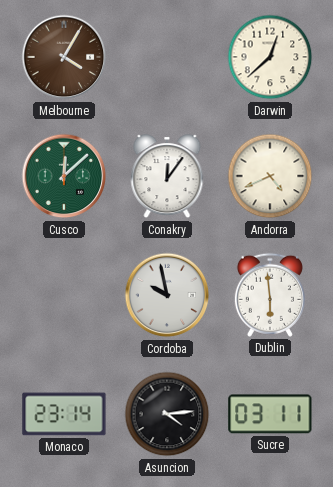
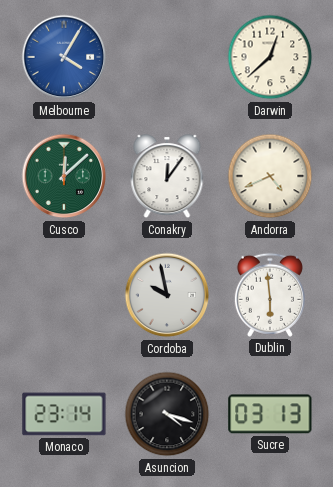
Melbourne dial: brown -> blue (64, 57)
Asuncion: 4:14 -> 4:18 (167, 414)
Sucre: 03:11 -> 03:13 (270, 414)
